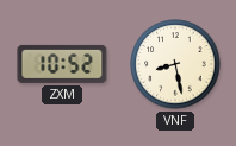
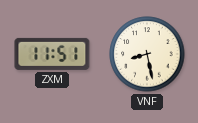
ZXM: 10:52 -> 11:51 (52, 54)
